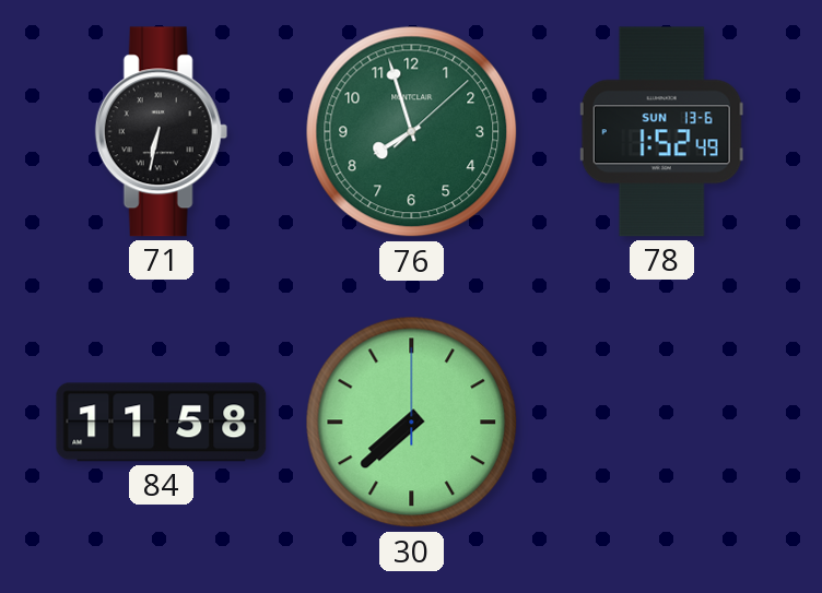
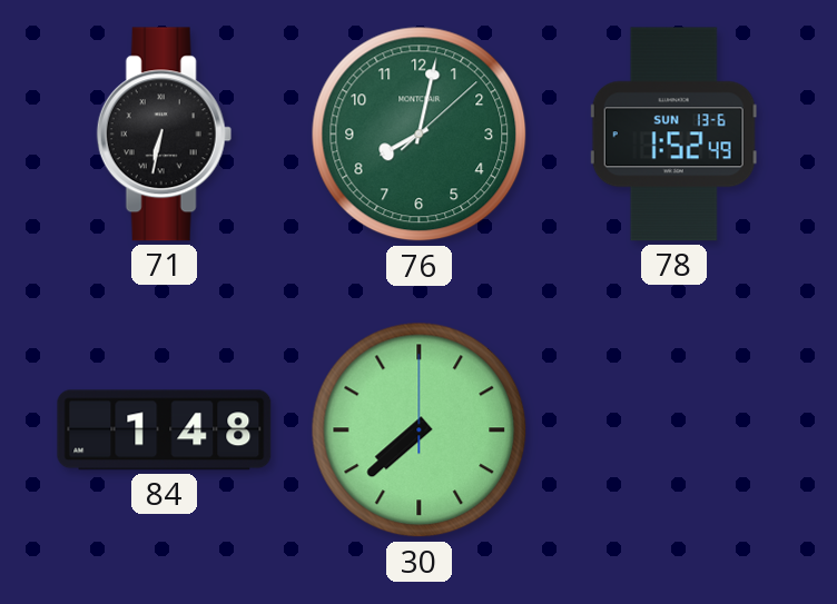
76: 7:57 -> 8:02 (420, 135)
84: 11:58 -> 1:48 (165, 430)
